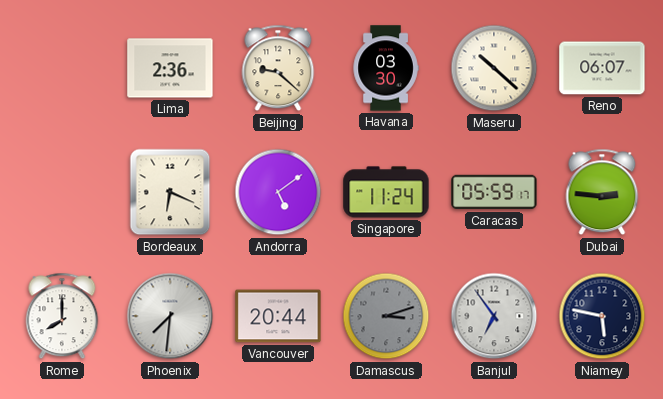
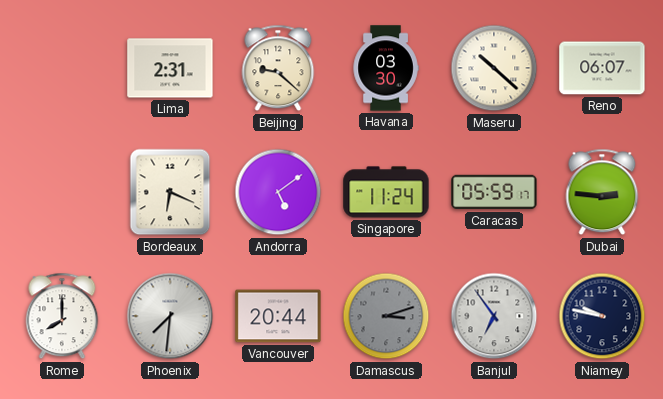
Lima: 2:36 -> 2:31 (170, 68)
Niamey: 5:47 -> 9:47 (602, 316)
